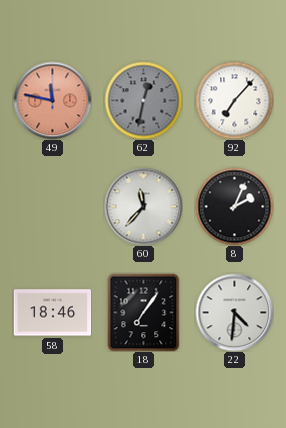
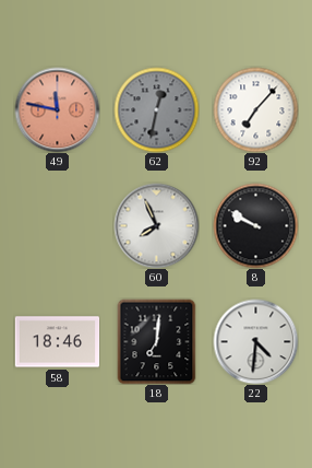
60: 11:37 -> 7:56 (156, 225)
8: 2:04 -> 9:50 (255, 225)
18: 7:06 -> 7:01 (157, 341)
